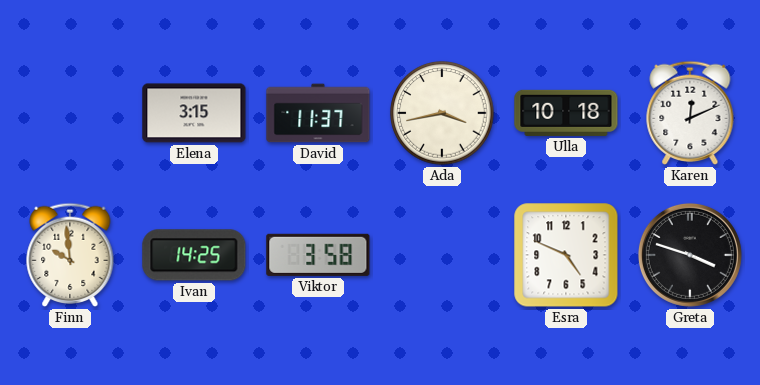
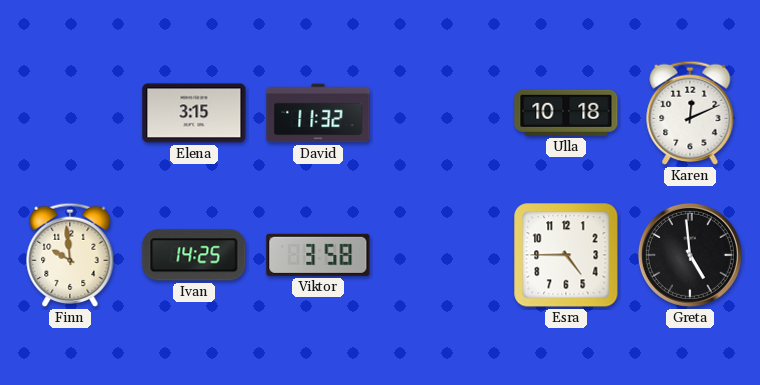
David: 11:37 -> 11:32 (318, 113)
Ada: 3:43 -> none (442, 113)
Esra: 4:49 -> 4:45 (566, 255)
Greta: 3:48 -> 4:59 (690, 255)
